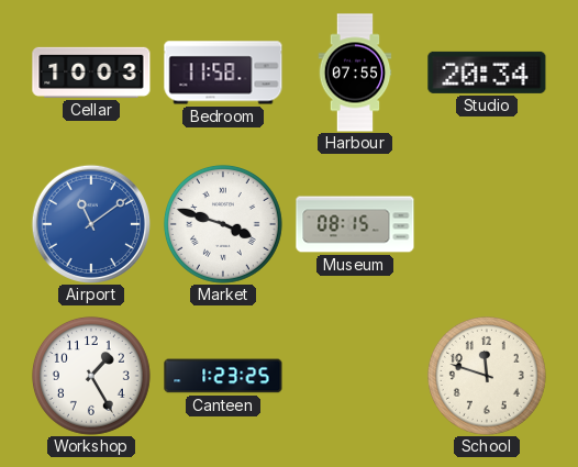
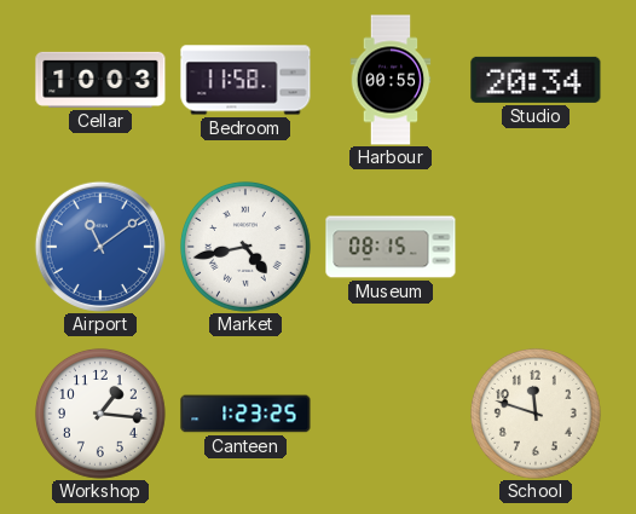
Harbour: 07:55 -> 00:55 (391, 80)
Market: 3:48 -> 4:43 (245, 247)
Workshop: 1:25 -> 1:16 (100, 414)
